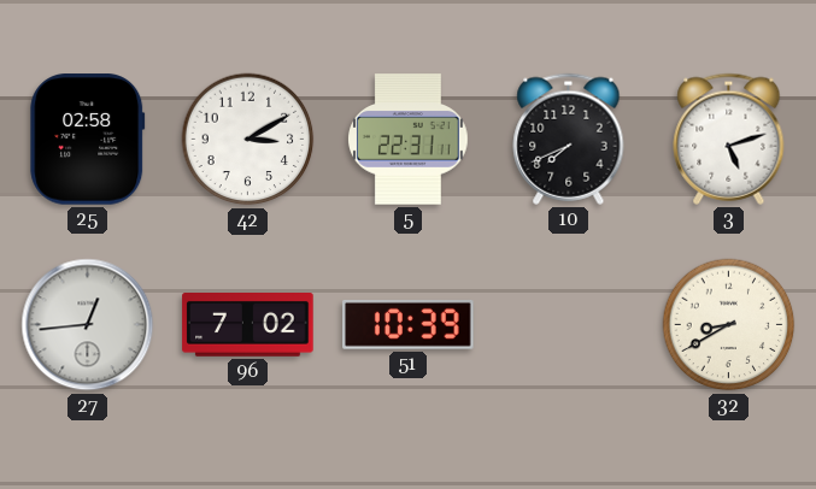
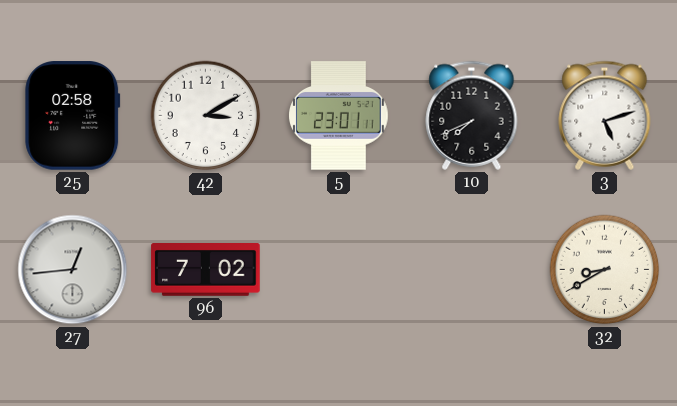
5: 22:31 -> 23:01 (339, 116)
51: 10:39 -> none (409, 324)
